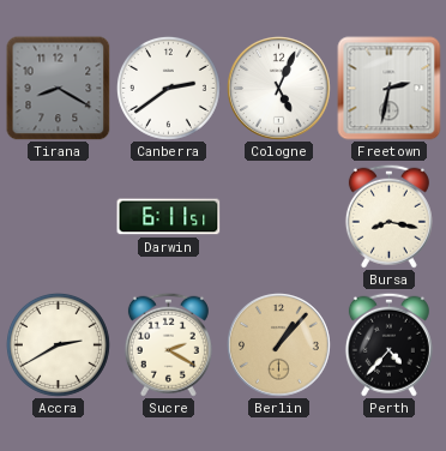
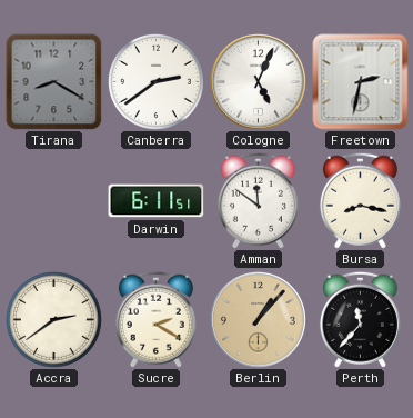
Amman: none -> 11:51 (258, 200)
Accra: 2:40 -> 2:39 (53, 319)
Perth: 4:37 -> 11:37 (360, 319)
